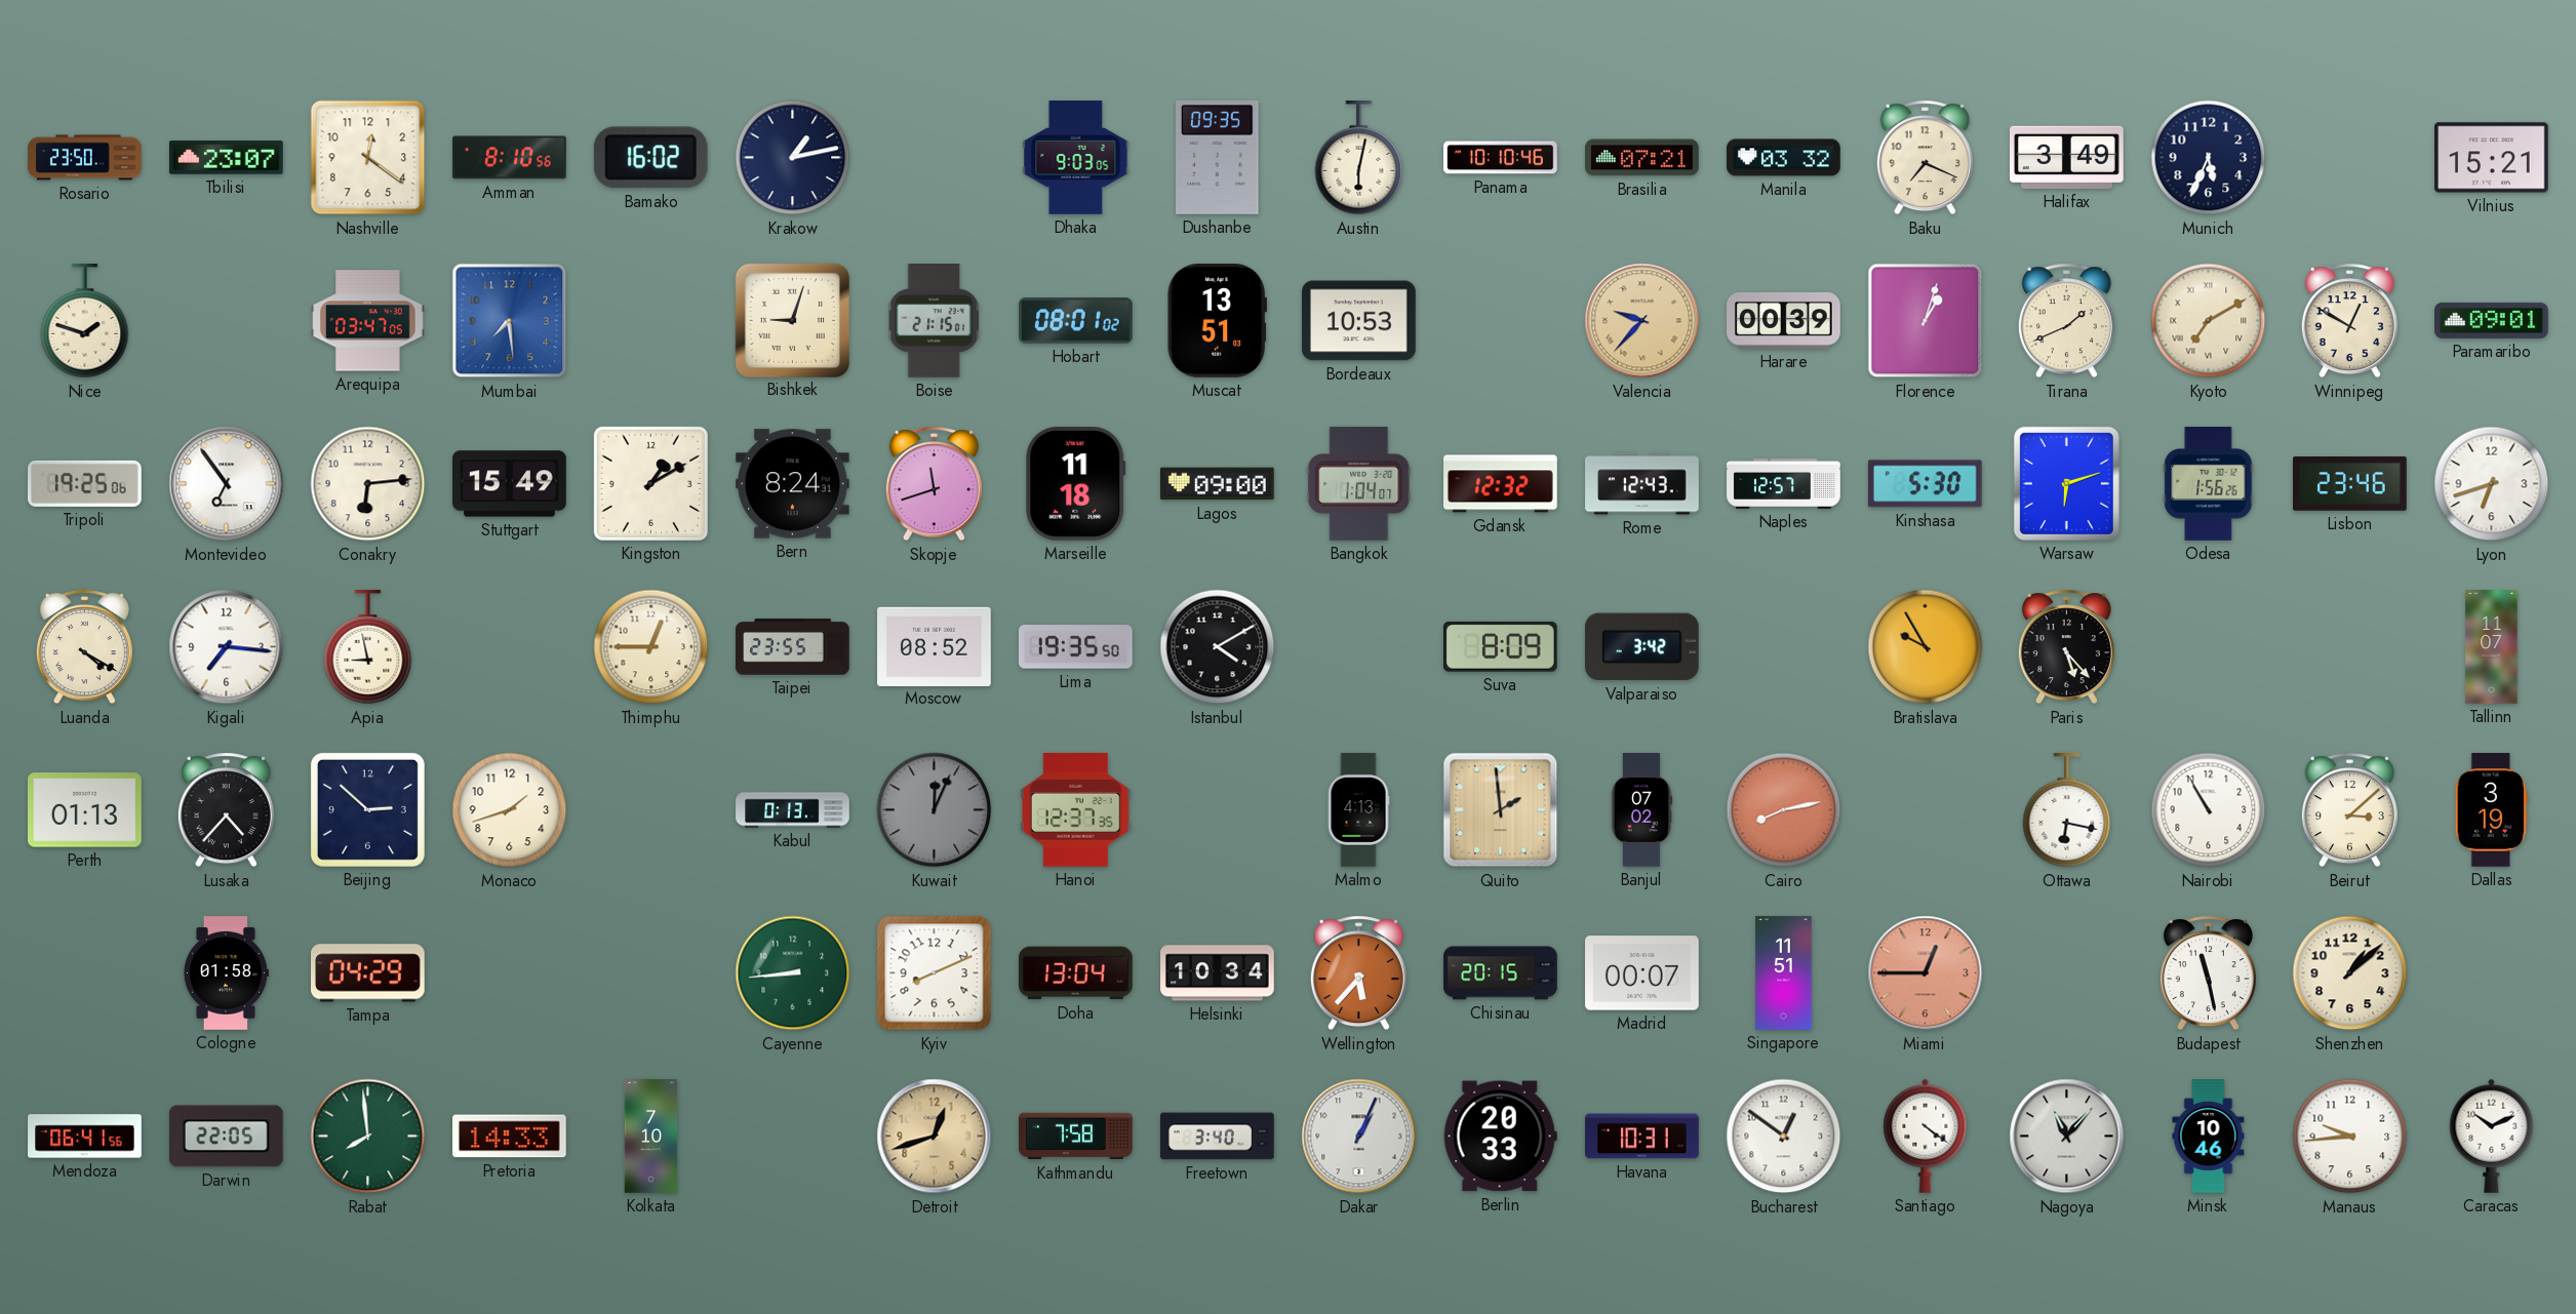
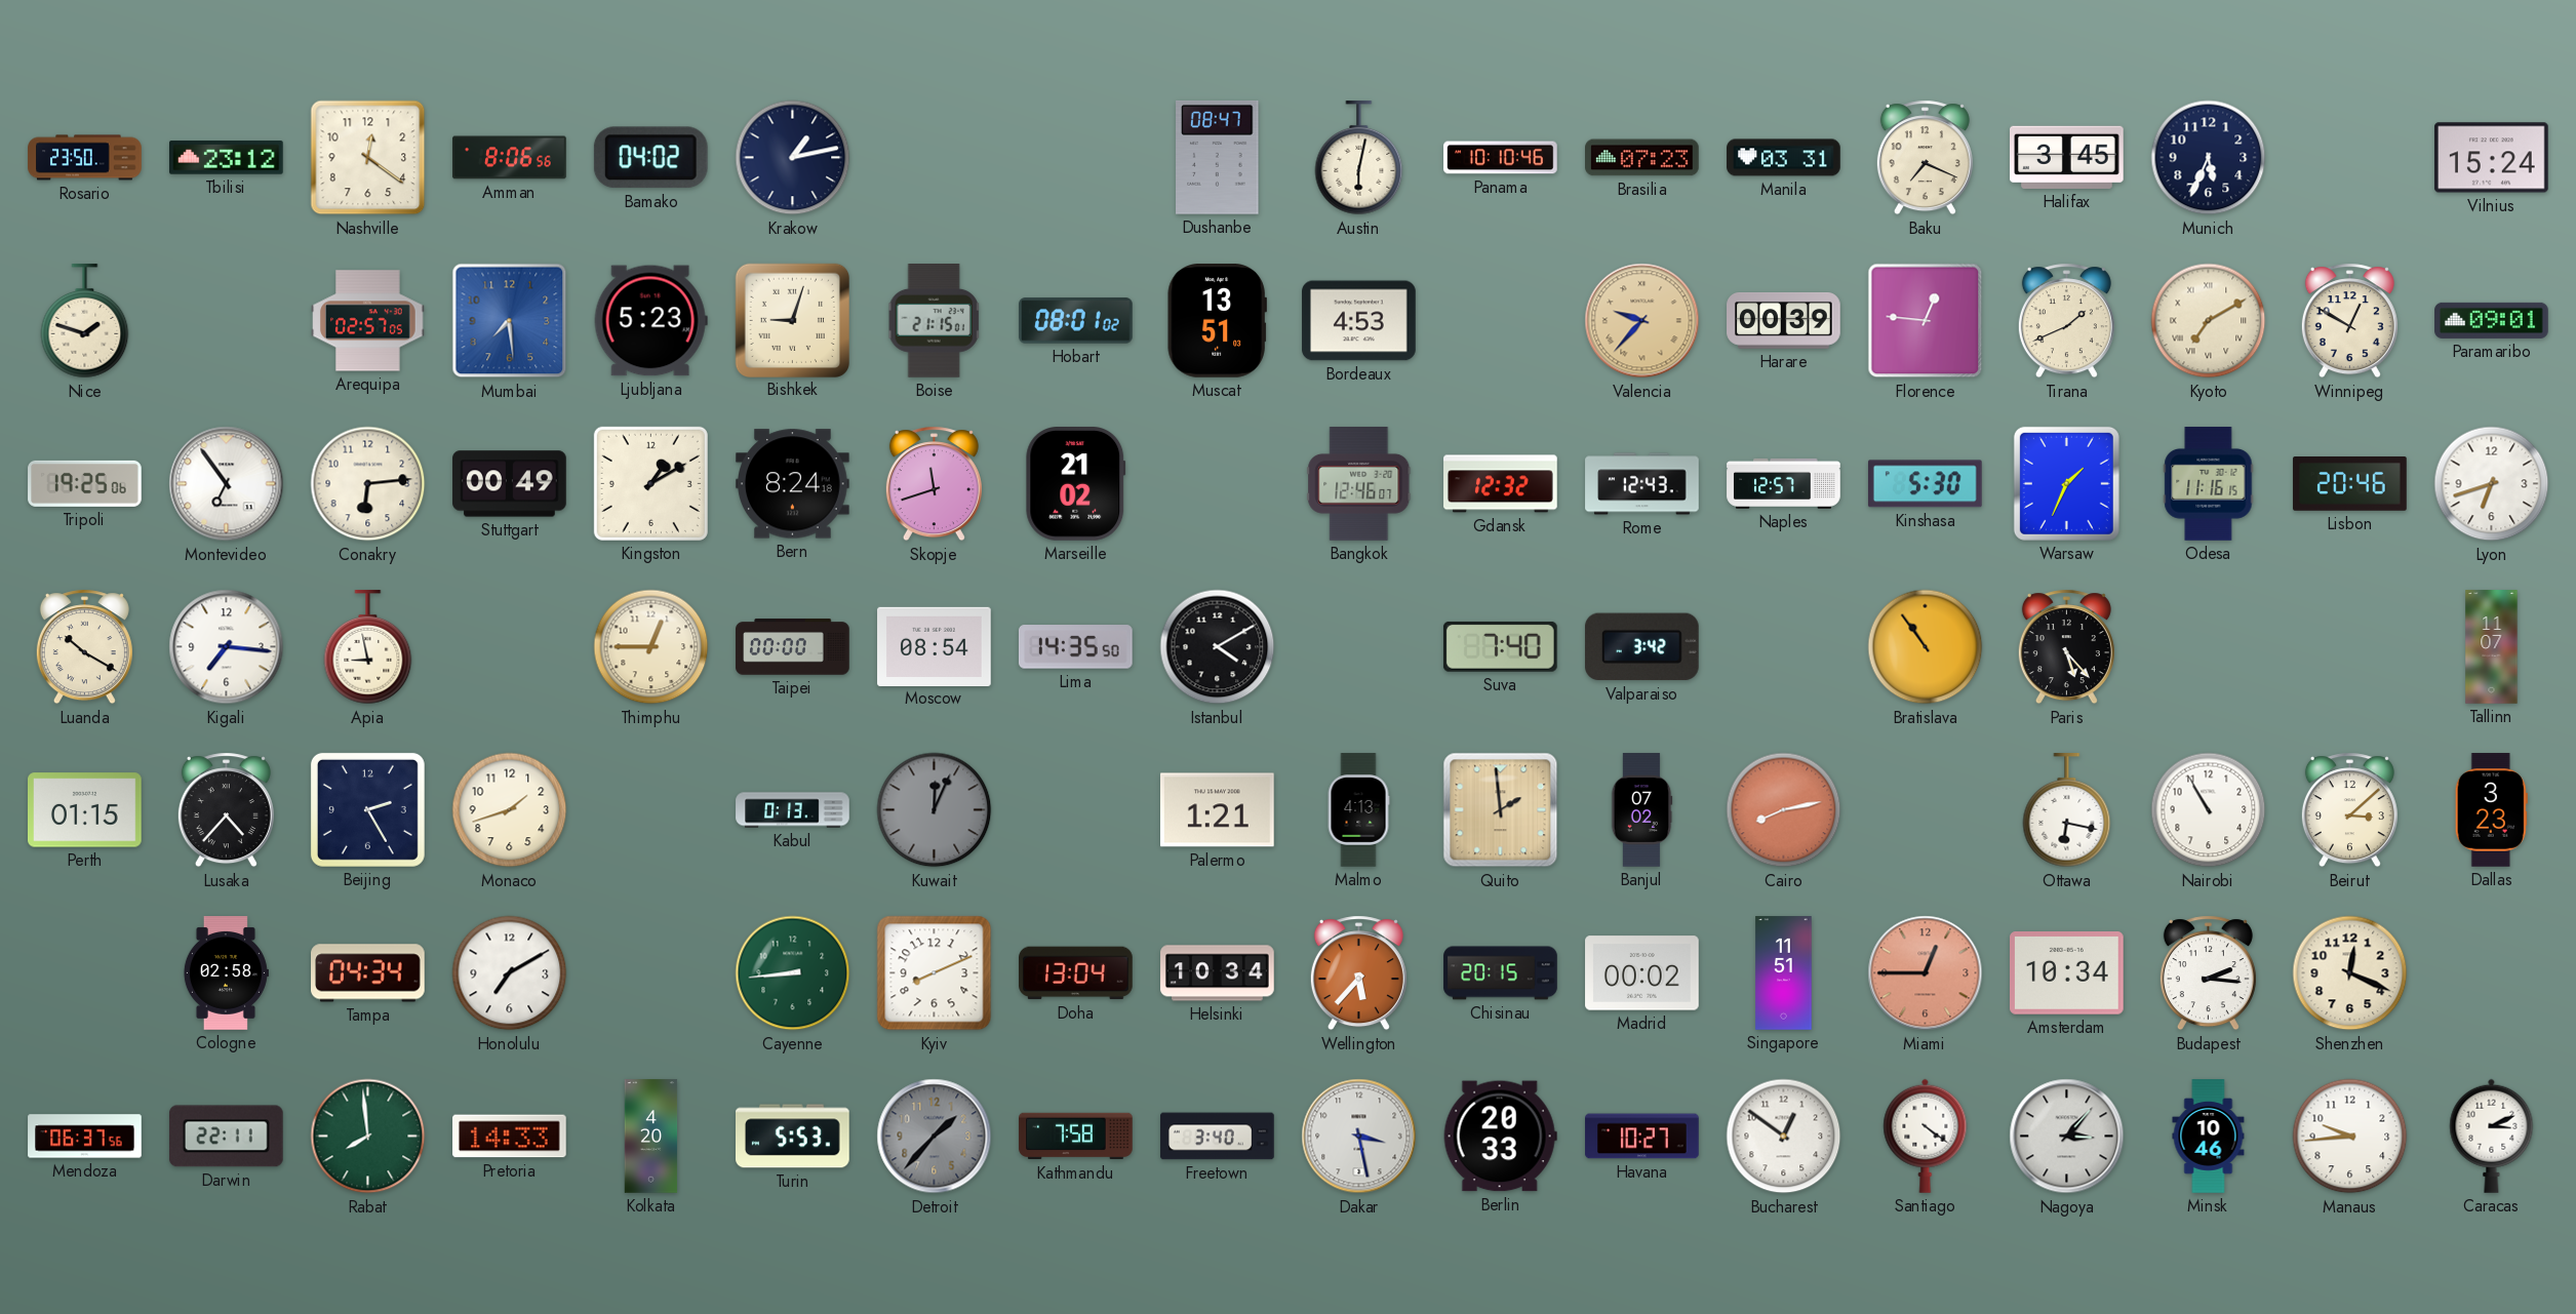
Tbilisi: 23:07 -> 23:12 (227, 158)
Amman: 8:10 -> 8:06 (510, 158)
Bamako: 16:02 -> 04:02 (650, 158)
Dhaka: 9:03 -> none (1076, 158)
Dushanbe: 09:35 -> 08:47 (1218, 157)
Brasilia: 07:21 -> 07:23 (1642, 158)
Manila: 03:32 -> 03:31 (1784, 158)
Halifax: 3:49 -> 3:45 (2067, 157)
Vilnius: 15:21 -> 15:24 (2492, 158)
Arequipa: 03:47 -> 02:57 (368, 321)
Ljubljana: none -> 5:23 (650, 321)
Bordeaux: 10:53 -> 4:53 (1359, 321)
Florence: 1:03 -> 12:46 (1926, 321)
Stuttgart: 15:49 -> 00:49 (510, 484)
Bern: 8:24:31 -> 8:24:18 (793, 484)
Marseille: 11:18 -> 21:02 (1076, 484)
Lagos: 09:00 -> none (1218, 484)
Bangkok: 1:04 -> 12:46 (1359, 484)
Warsaw: 6:12 -> 1:34 (2066, 483)
Odesa: 1:56 -> 11:16 (2209, 484)
Lisbon: 23:46 -> 20:46 (2350, 484)
Luanda: 4:20 -> 10:20 (84, 647)
Taipei: 23:55 -> 00:00 (793, 647)
Moscow: 08:52 -> 08:54 (935, 646)
Lima: 19:35 -> 14:35 (1075, 647)
Suva: 8:09 -> 7:40 (1500, 646)
Bratislava: 9:55 -> 10:54 (1926, 647)
Perth: 01:13 -> 01:15 (85, 810)
Beijing: 2:52 -> 2:25 (367, 809)
Hanoi: 12:37 -> none (1075, 809)
Palermo: none -> 1:21 (1218, 810)
Dallas: 3:19 -> 3:23 (2491, 810)
Cologne: 01:58 -> 02:58 (226, 973)
Tampa: 04:29 -> 04:34 (368, 973)
Honolulu: none -> 7:10 (510, 973)
Madrid: 00:07 -> 00:02 (1642, 973)
Amsterdam: none -> 10:34 (2067, 973)
Budapest: 11:28 -> 2:16 (2208, 973)
Shenzhen: 1:08 -> 12:19 (2350, 973)
Mendoza: 06:41 -> 06:37 (85, 1137)
Darwin: 22:05 -> 22:11 (226, 1137)
Kolkata: 7:10 -> 4:20 (651, 1137)
Turin: none -> 5:53 (793, 1137)
Detroit: 12:42 -> 1:37 (935, 1137)
Detroit dial: champagne -> grey (935, 1137)
Dakar: 1:04 -> 3:28 (1359, 1137)
Havana: 10:31 -> 10:27 (1642, 1137)
Nagoya: 11:07 -> 3:07 (2067, 1137)
Caracas: 10:11 -> 3:11 (2492, 1136)
